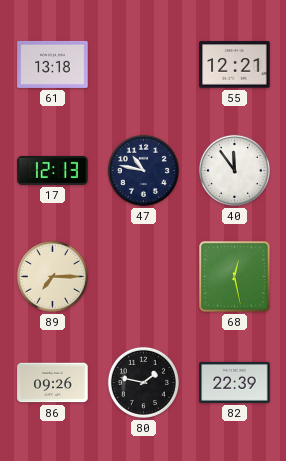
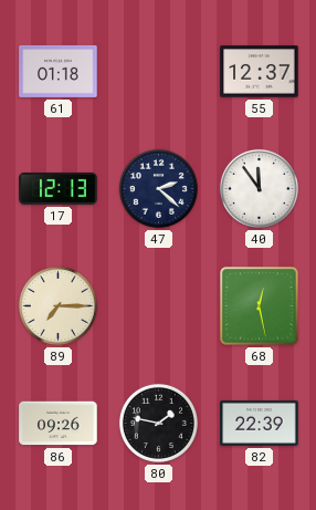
61: 13:18 -> 01:18 (59, 71)
55: 12:21 -> 12:37 (260, 72)
47: 10:47 -> 2:22 (158, 188)
